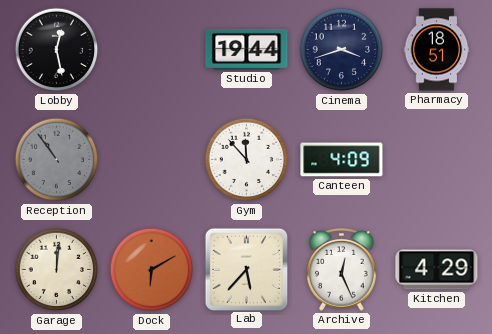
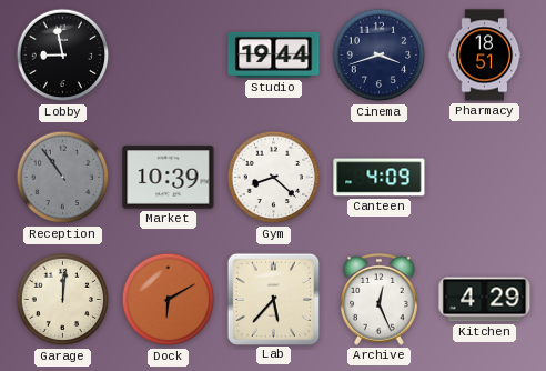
Lobby: 12:28 -> 8:58 (63, 56)
Market: none -> 10:39 (169, 178)
Gym: 11:53 -> 8:22 (274, 178)
